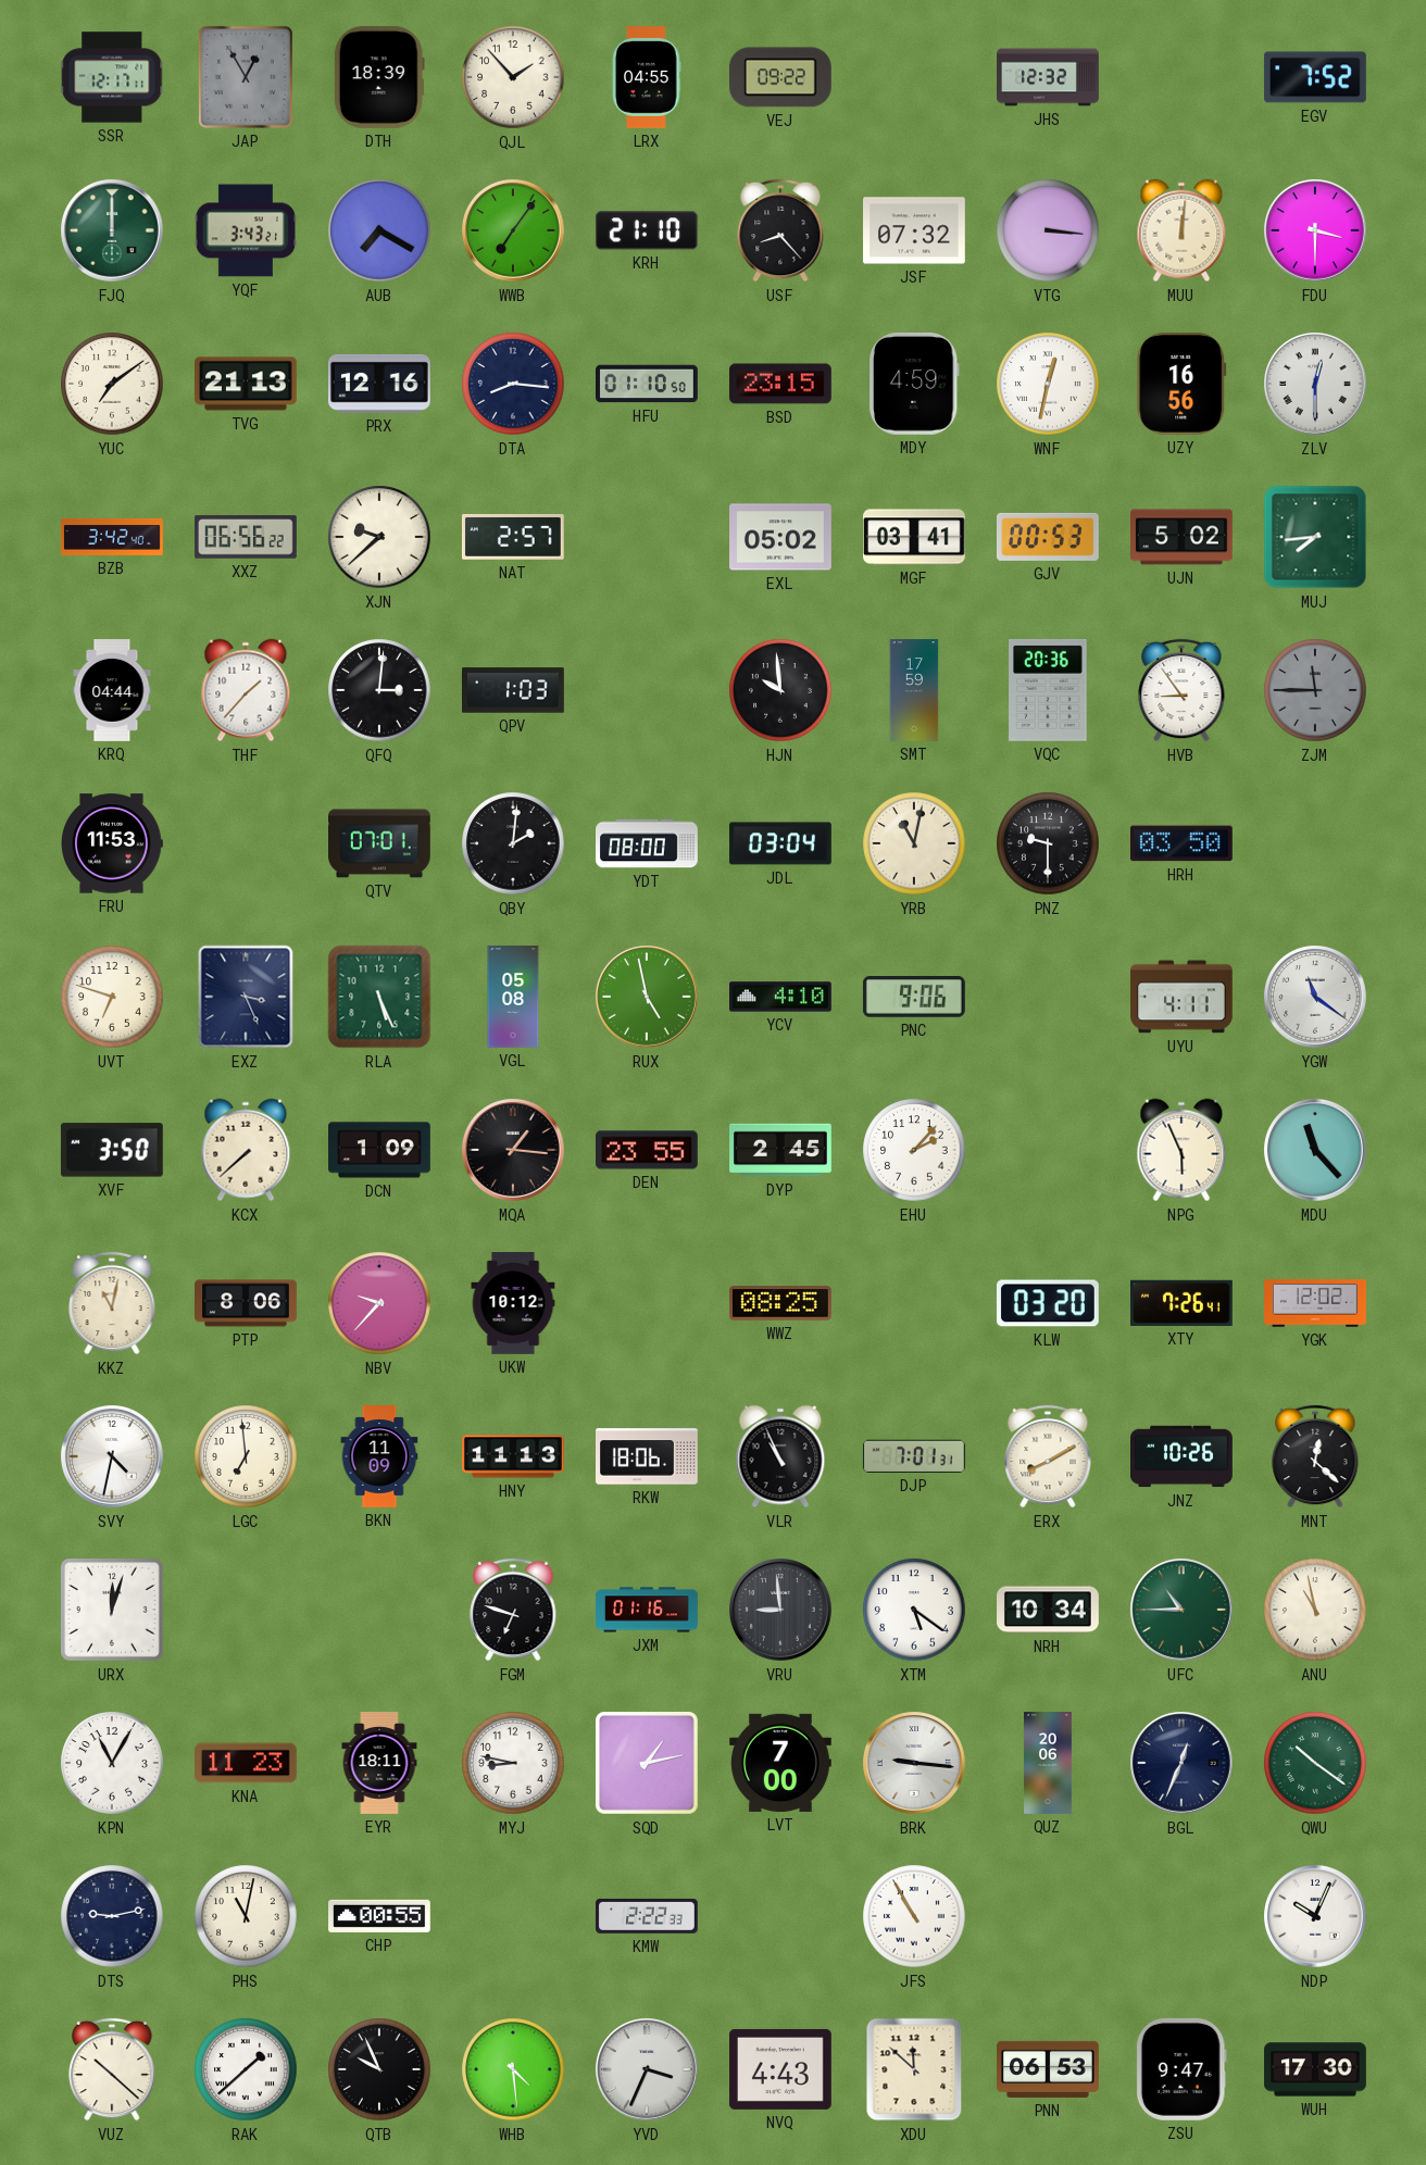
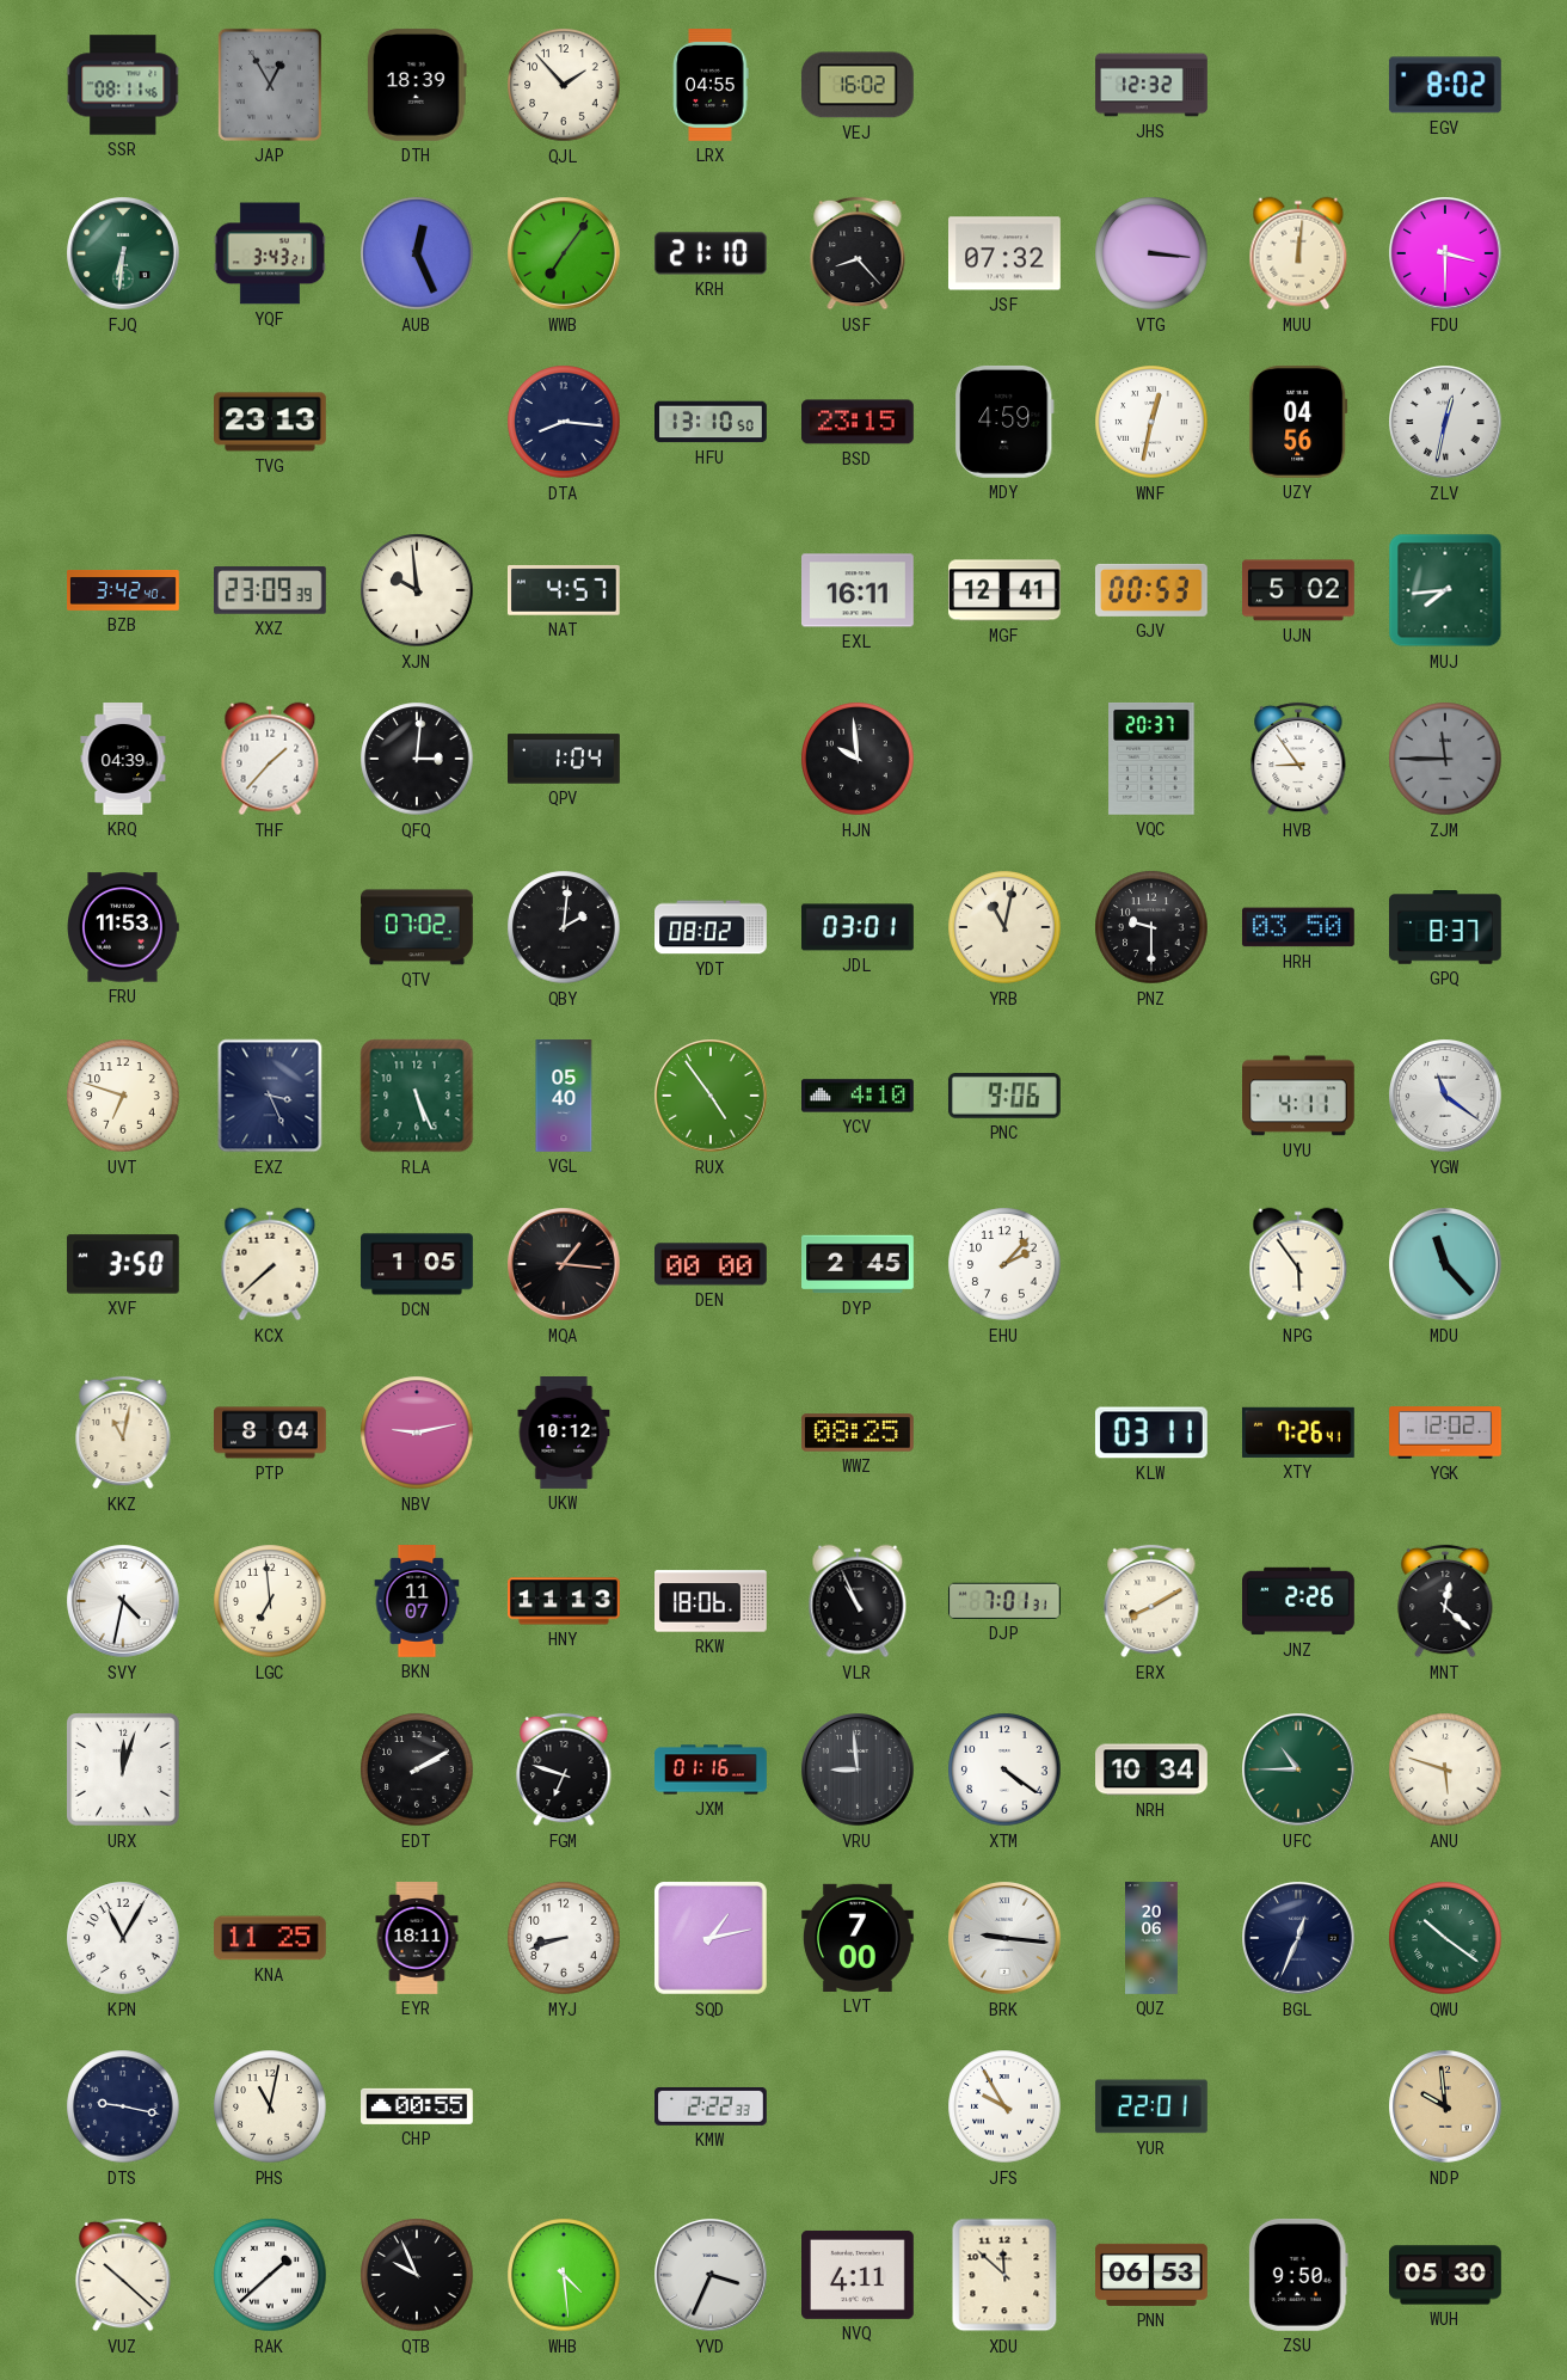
SSR: 12:17 -> 08:11 (123, 85)
VEJ: 09:22 -> 16:02 (858, 85)
EGV: 7:52 -> 8:02 (1445, 85)
FJQ: 12:00 -> 6:31 (123, 253)
AUB: 7:20 -> 12:26 (417, 253)
YUC: 7:09 -> none (112, 384)
TVG: 21:13 -> 23:13 (271, 422)
PRX: 12:16 -> none (379, 384)
HFU: 01:10 -> 13:10 (712, 422)
UZY: 16:56 -> 04:56 (1298, 422)
ZLV: 12:30 -> 12:32 (1445, 422)
XXZ: 06:56 -> 23:09 (271, 590)
XJN: 9:38 -> 9:59 (417, 590)
NAT: 2:57 -> 4:57 (564, 590)
EXL: 05:02 -> 16:11 (859, 590)
MGF: 03:41 -> 12:41 (1006, 590)
KRQ: 04:44 -> 04:39 (123, 759)
QPV: 1:03 -> 1:04 (565, 759)
SMT: 17:59 -> none (914, 690)
VQC: 20:36 -> 20:37 (1151, 759)
QTV: 07:01 -> 07:02 (418, 927)
YDT: 08:00 -> 08:02 (711, 927)
JDL: 03:04 -> 03:01 (859, 927)
GPQ: none -> 8:37 (1446, 927)
VGL: 05:08 -> 05:40 (564, 1096)
RUX: 4:58 -> 4:54 (711, 1096)
DCN: 1:09 -> 1:05 (418, 1264)
DEN: 23:55 -> 00:00 (712, 1264)
NPG: 5:56 -> 5:54 (1298, 1264)
PTP: 8:06 -> 8:04 (270, 1433)
NBV: 9:37 -> 9:13 (417, 1433)
KLW: 03:20 -> 03:11 (1151, 1433)
BKN: 11:09 -> 11:07 (417, 1602)
JNZ: 10:26 -> 2:26 (1298, 1601)
EDT: none -> 2:10 (417, 1769)
XTM: 5:21 -> 4:21 (1004, 1769)
ANU: 10:58 -> 5:48 (1445, 1769)
KNA: 11:23 -> 11:25 (271, 1938)
MYJ: 8:47 -> 8:42 (564, 1938)
DTS: 9:13 -> 9:17 (123, 2106)
JFS: 10:55 -> 9:55 (1004, 2106)
YUR: none -> 22:01 (1151, 2106)
NDP: 10:04 -> 9:59 (1445, 2106)
NDP dial: white -> champagne (1445, 2106)
NVQ: 4:43 -> 4:11 (859, 2275)
ZSU: 9:47 -> 9:50 (1298, 2275)
WUH: 17:30 -> 05:30 (1445, 2275)
